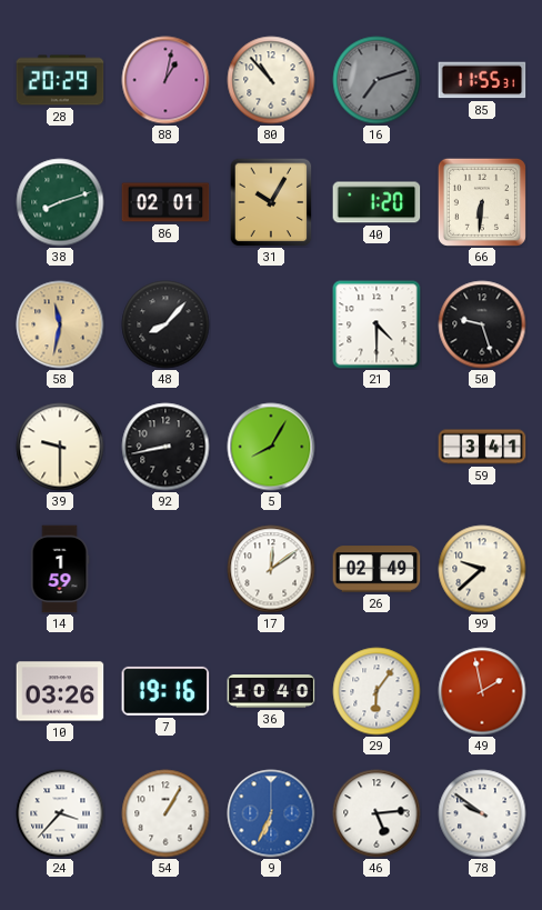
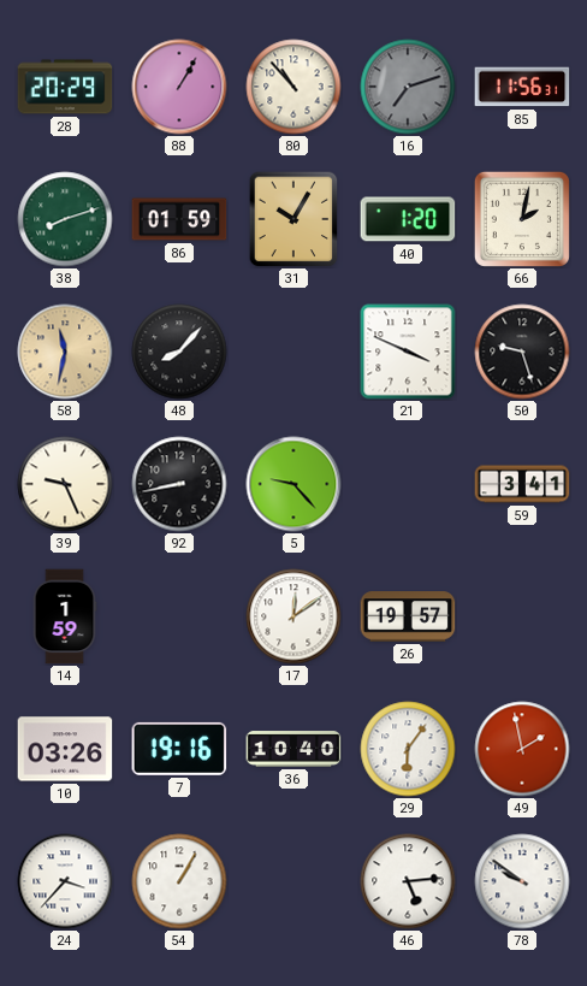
88: 1:02 -> 1:05 (179, 87)
85: 11:55 -> 11:56 (522, 87)
86: 02:01 -> 01:59 (179, 219)
66: 6:31 -> 2:02 (522, 219)
21: 4:30 -> 3:49 (408, 352)
39: 9:30 -> 9:26 (65, 484)
5: 8:05 -> 9:23 (293, 484)
26: 02:49 -> 19:57 (408, 616)
99: 9:38 -> none (482, 569)
9: 6:34 -> none (271, 813)
